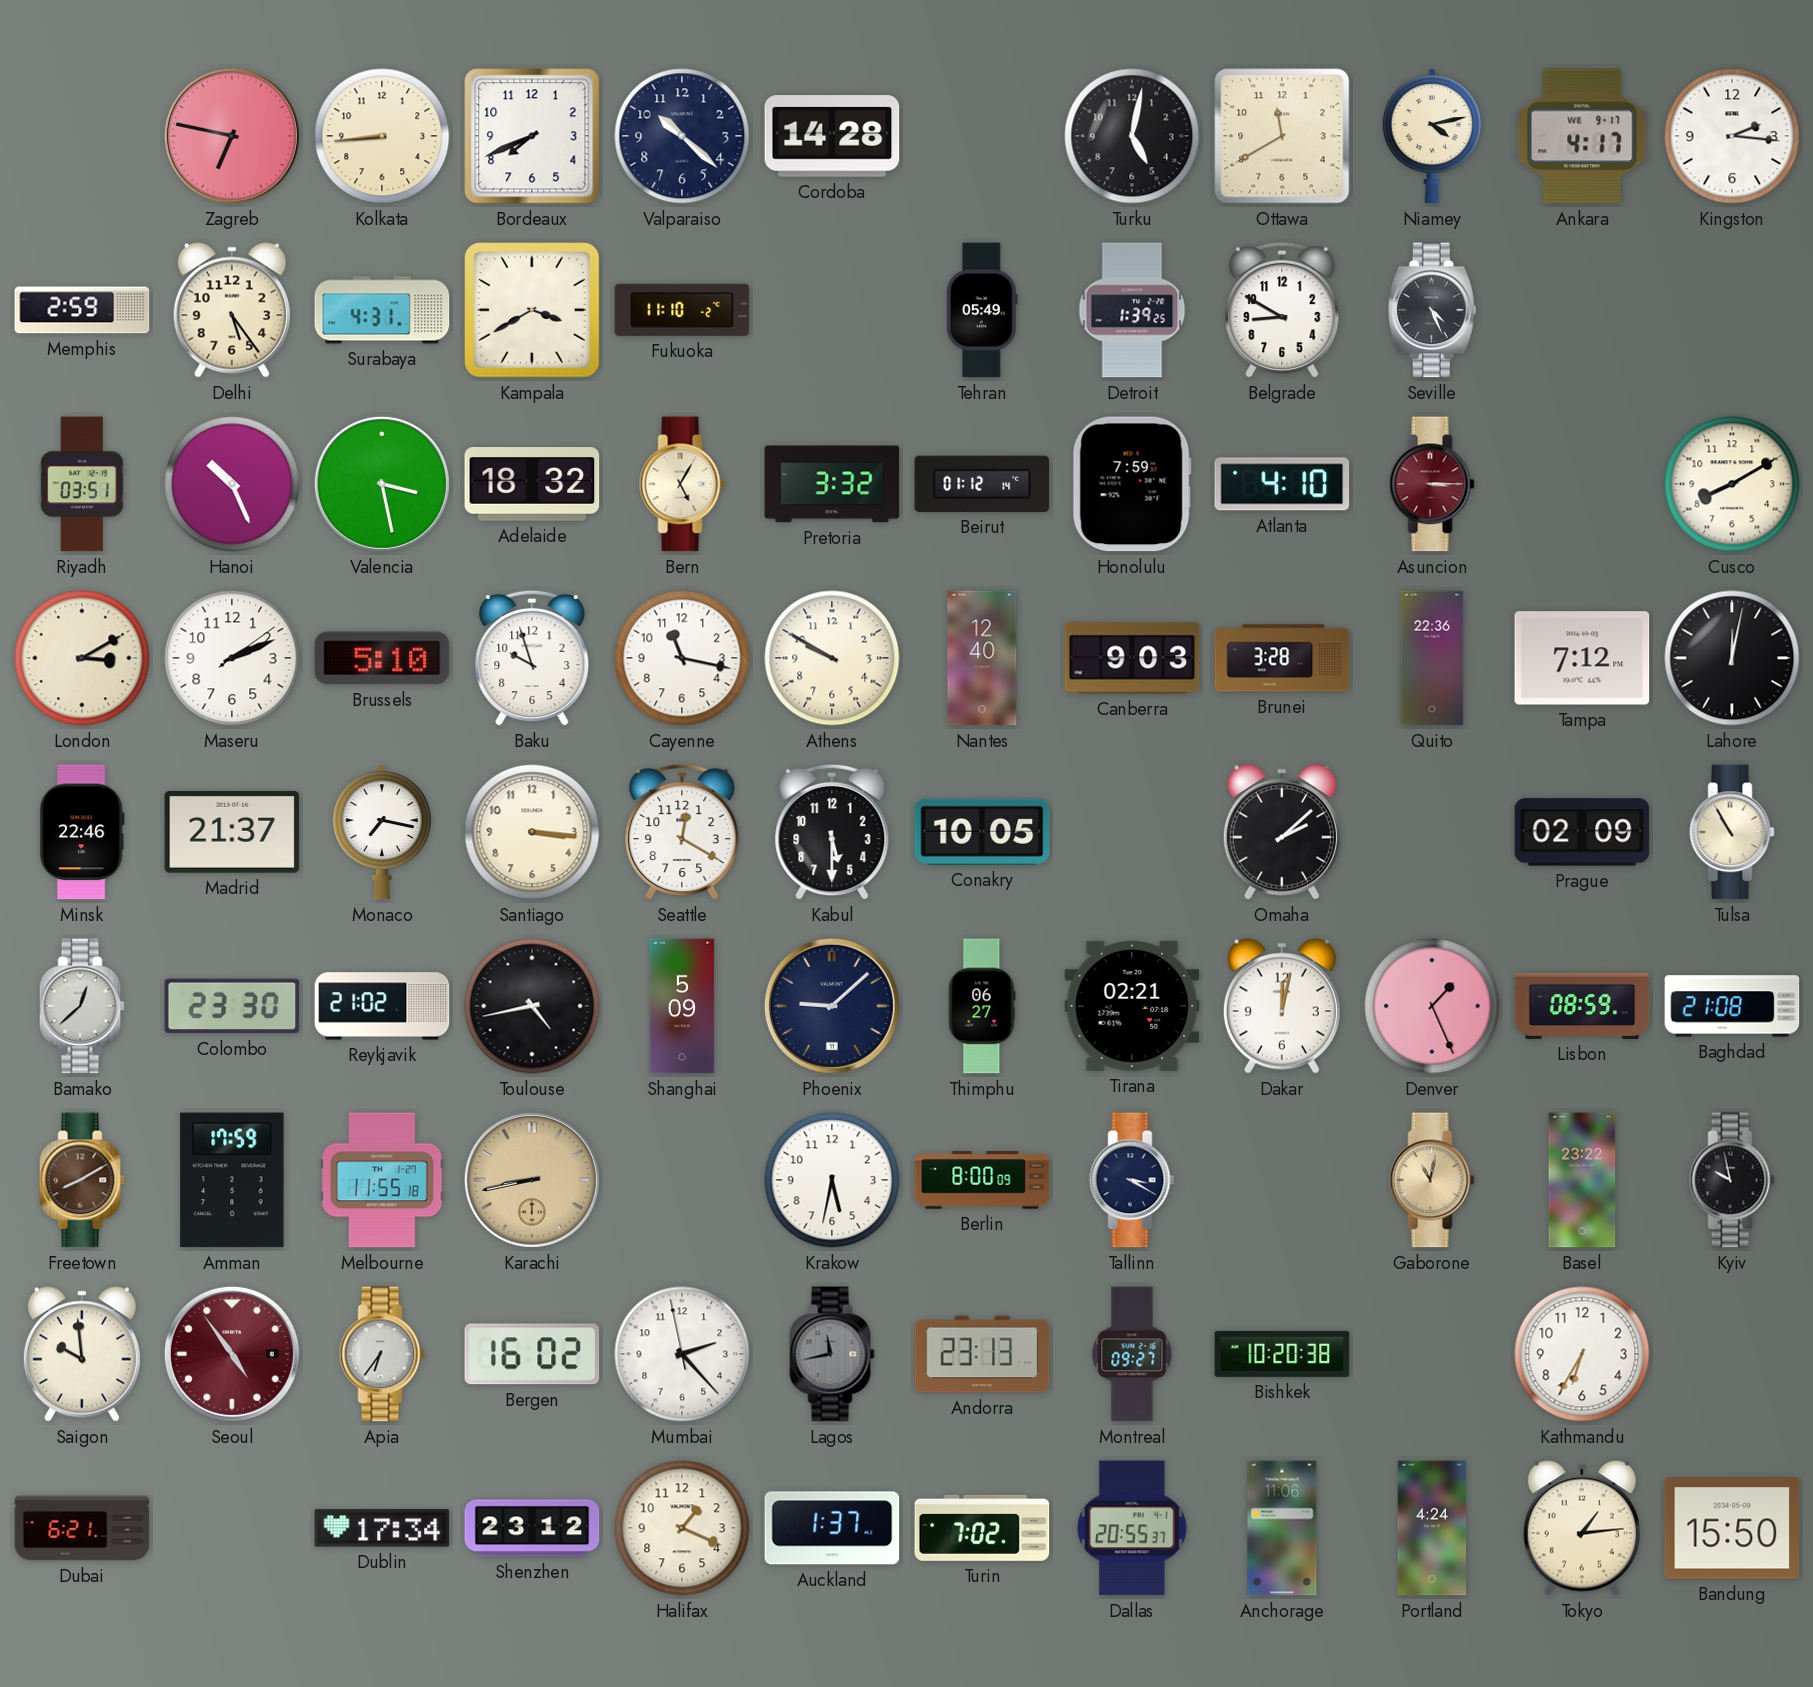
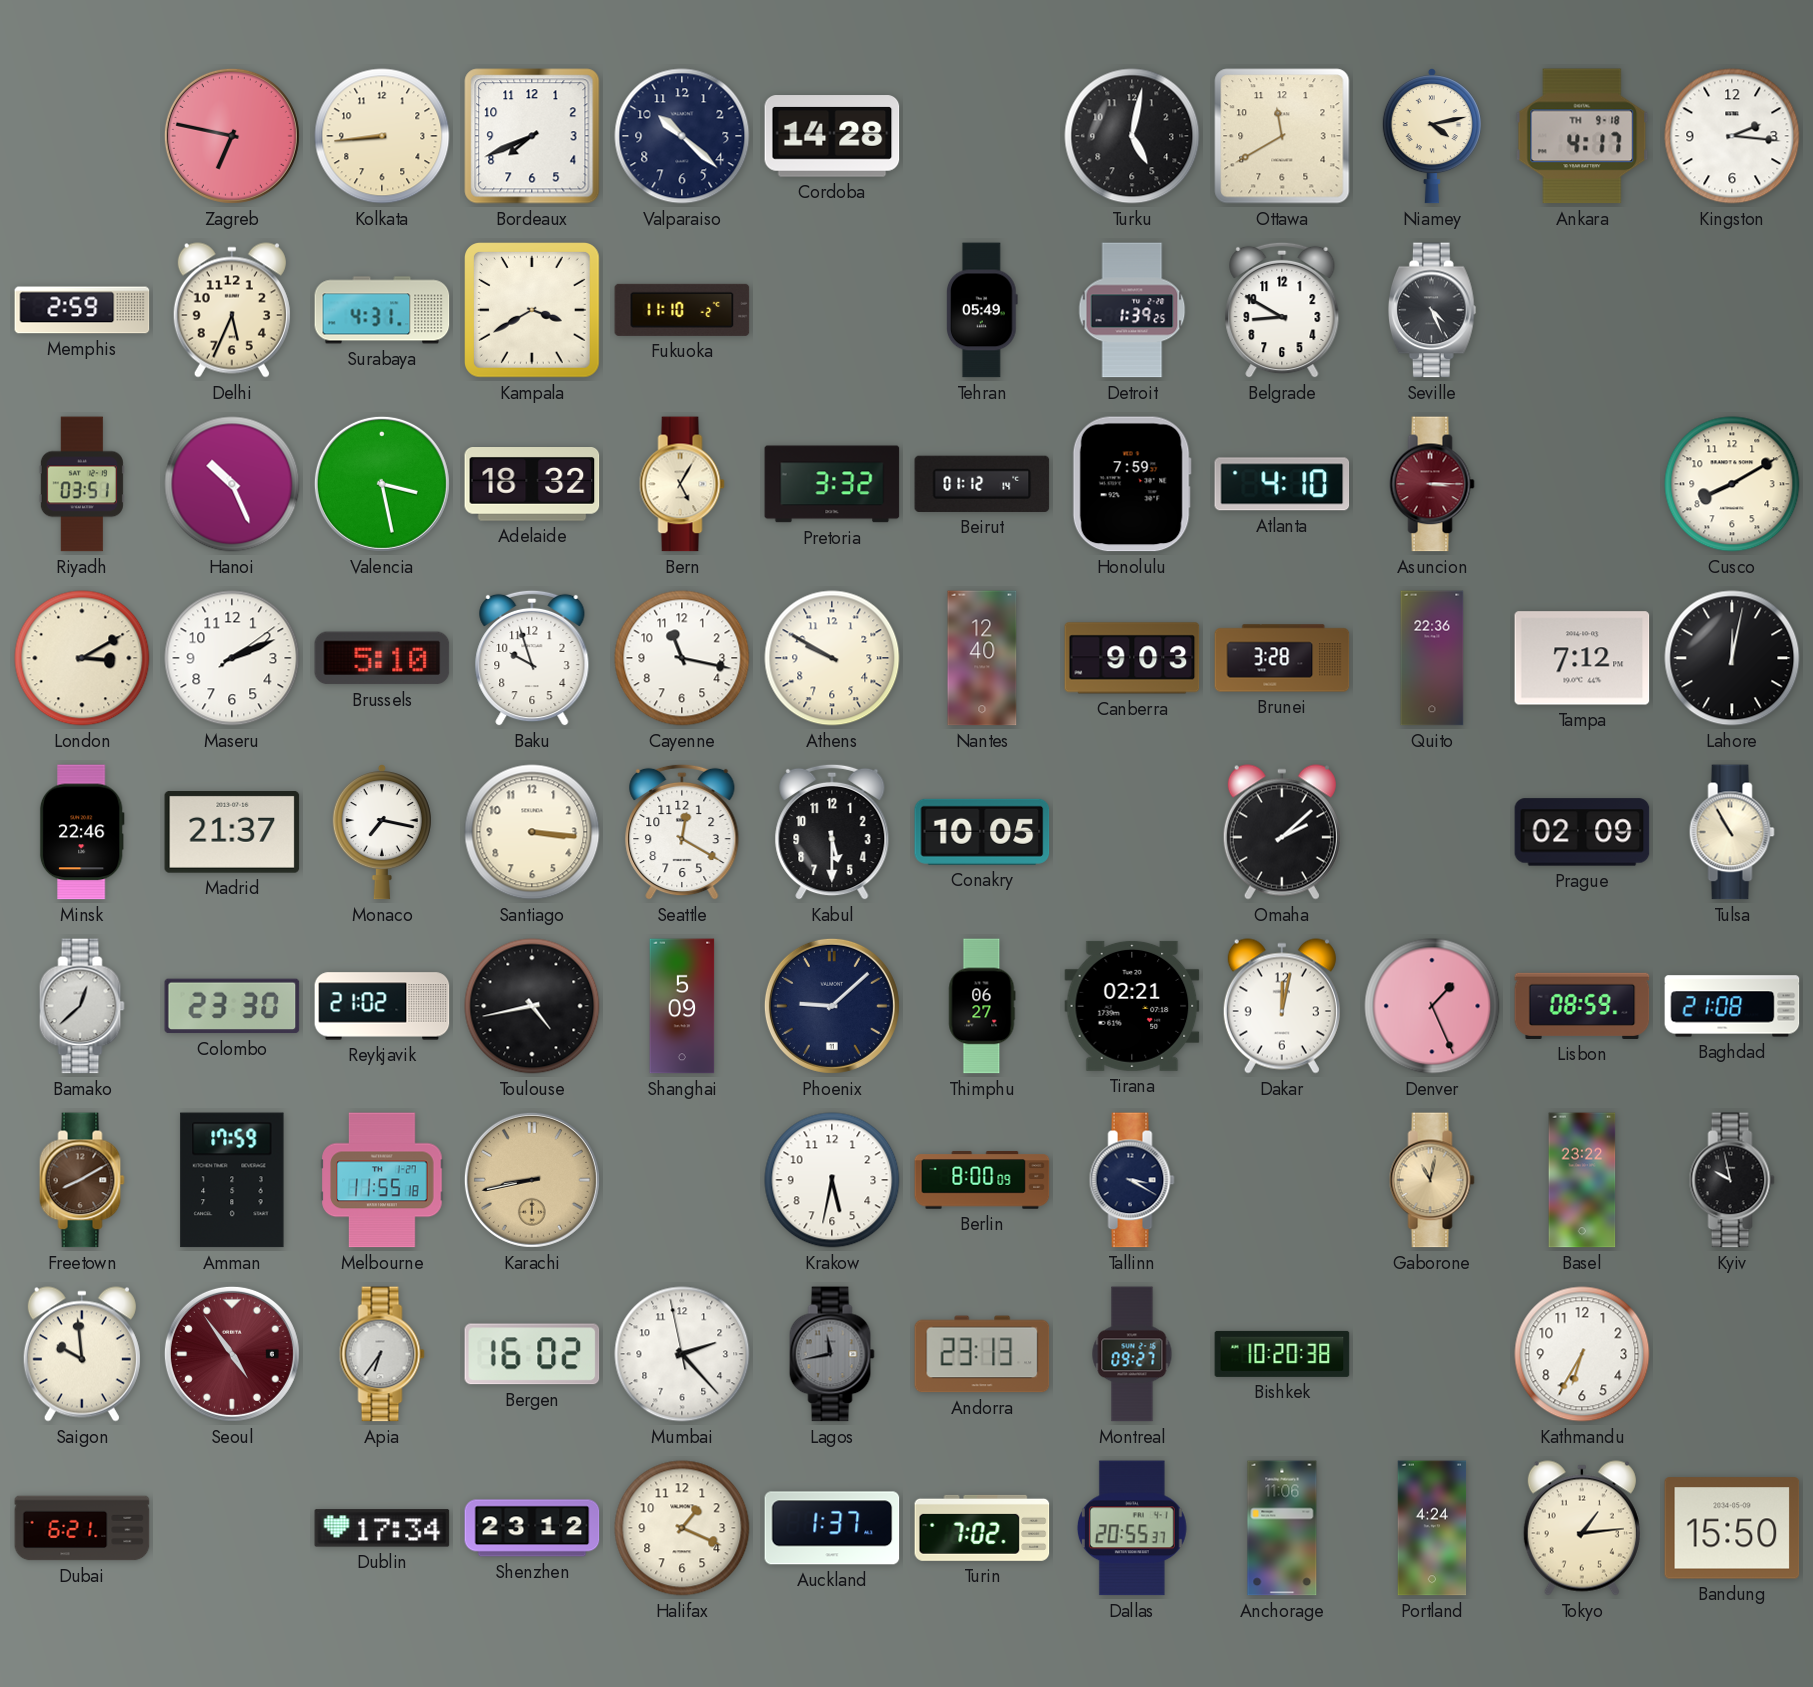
Ankara date: WE 9-17 -> TH 9-18 (1582, 136)
Delhi: 5:24 -> 5:34 (232, 310)
